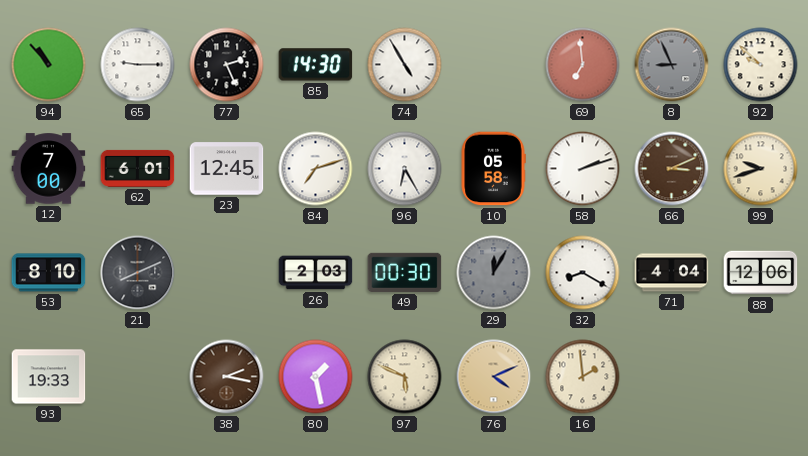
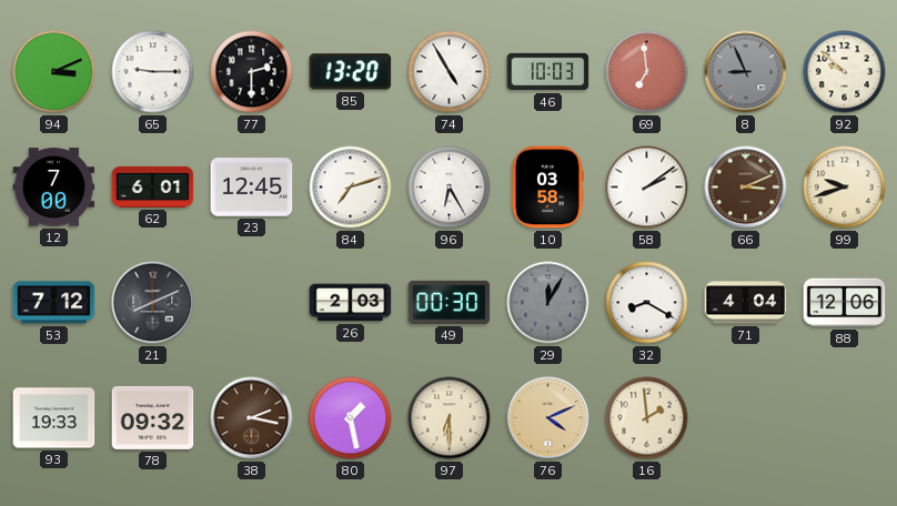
94: 10:53 -> 3:11 (54, 72)
77: 2:26 -> 2:30 (252, 72)
85: 14:30 -> 13:20 (351, 72)
46: none -> 10:03 (548, 72)
10: 05:58 -> 03:58 (547, 188)
58: 2:12 -> 2:09 (647, 188)
53: 8:10 -> 7:12 (54, 303)
78: none -> 09:32 (153, 417)
97: 5:49 -> 6:30 (450, 418)
